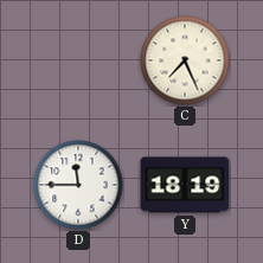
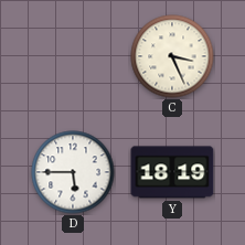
C: 7:26 -> 3:26 (172, 56)
D: 11:45 -> 5:45 (73, 172)
